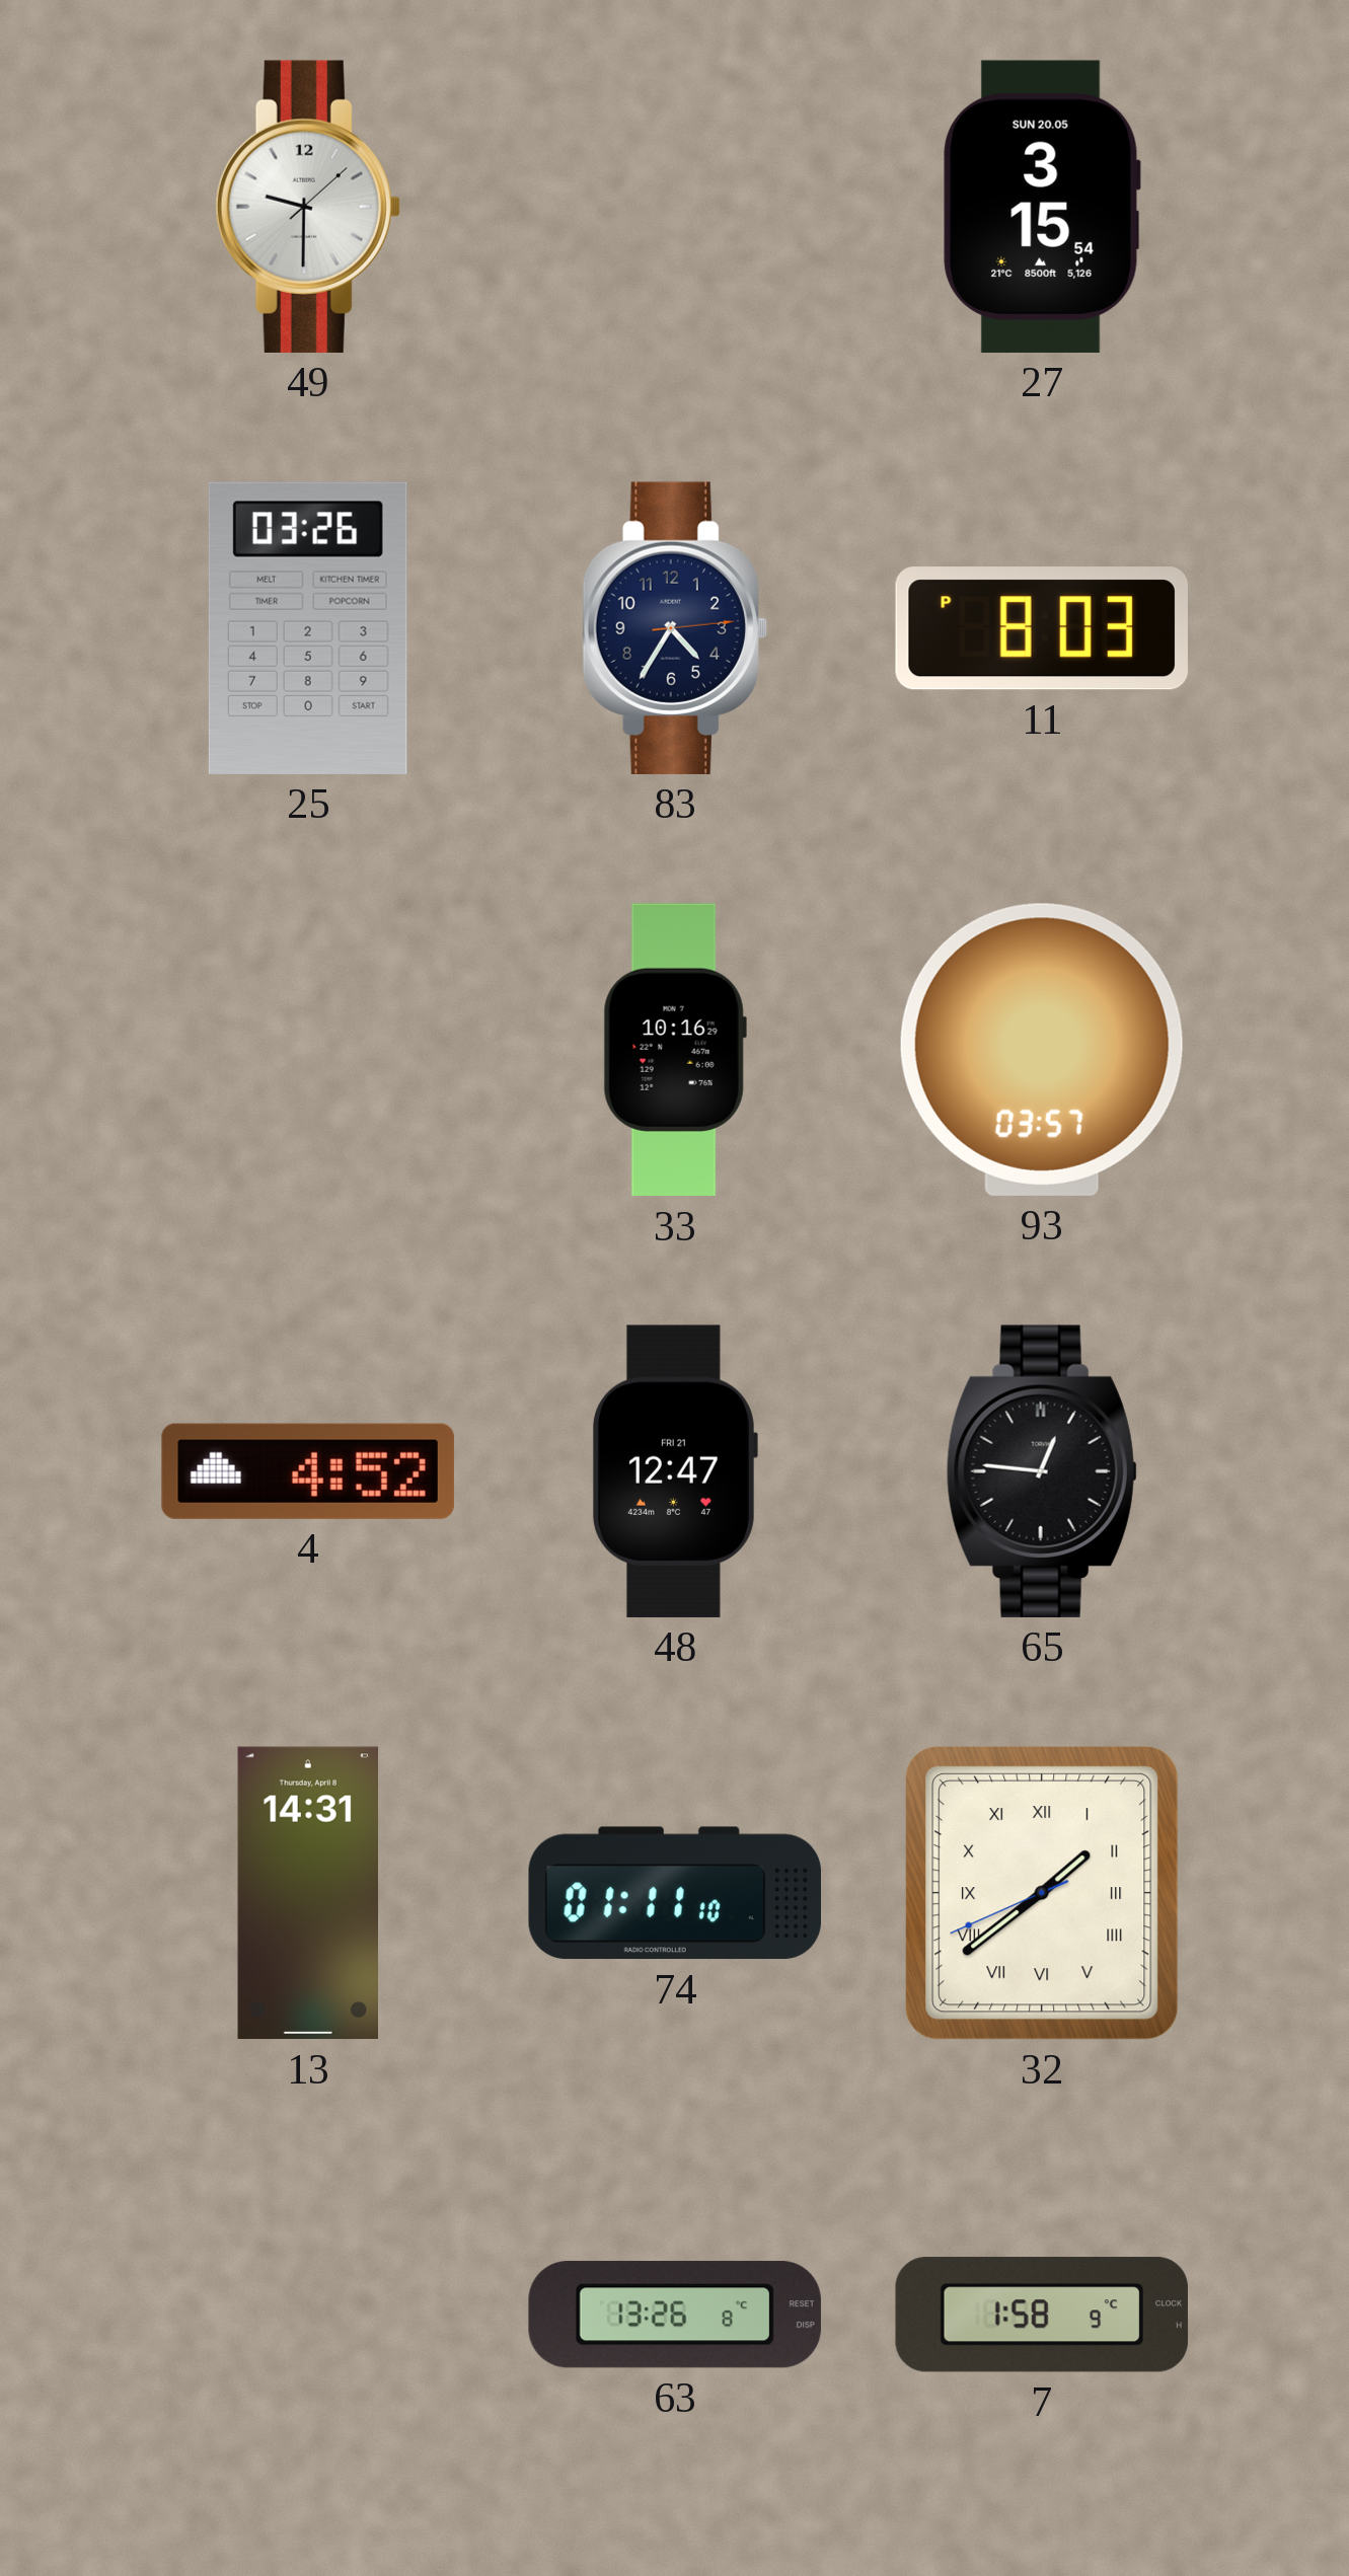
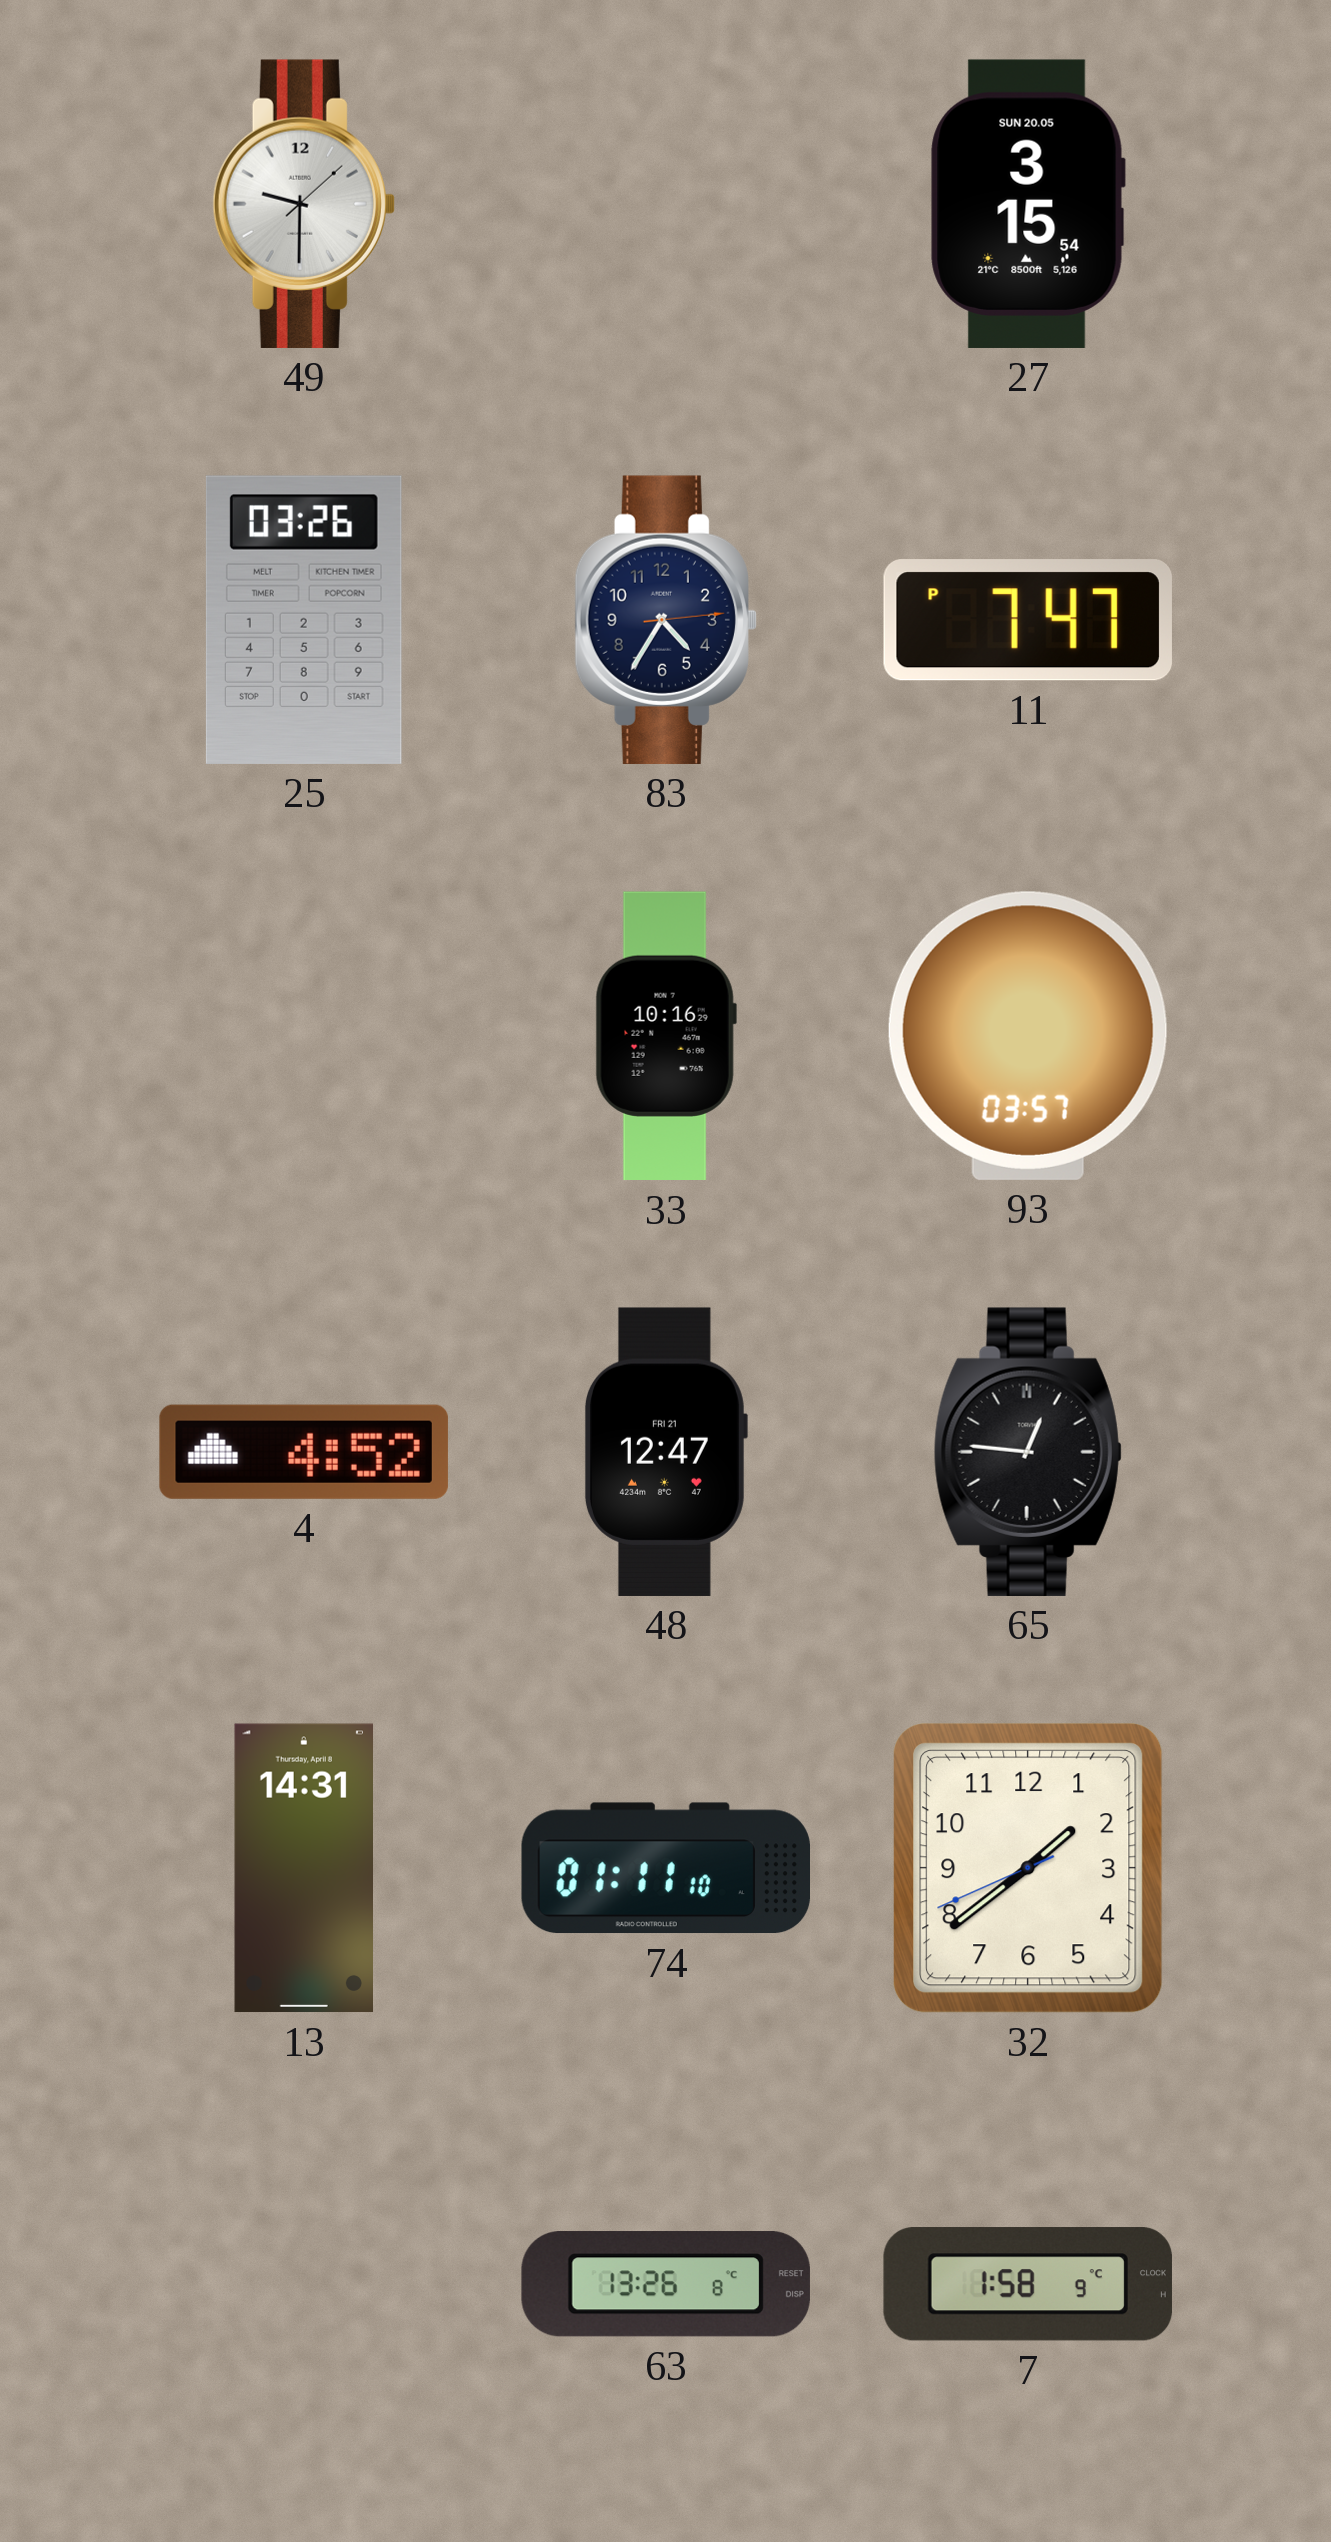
11: 8:03 -> 7:47 (1028, 620)
32 numerals: Roman -> Arabic (1029, 1869)
